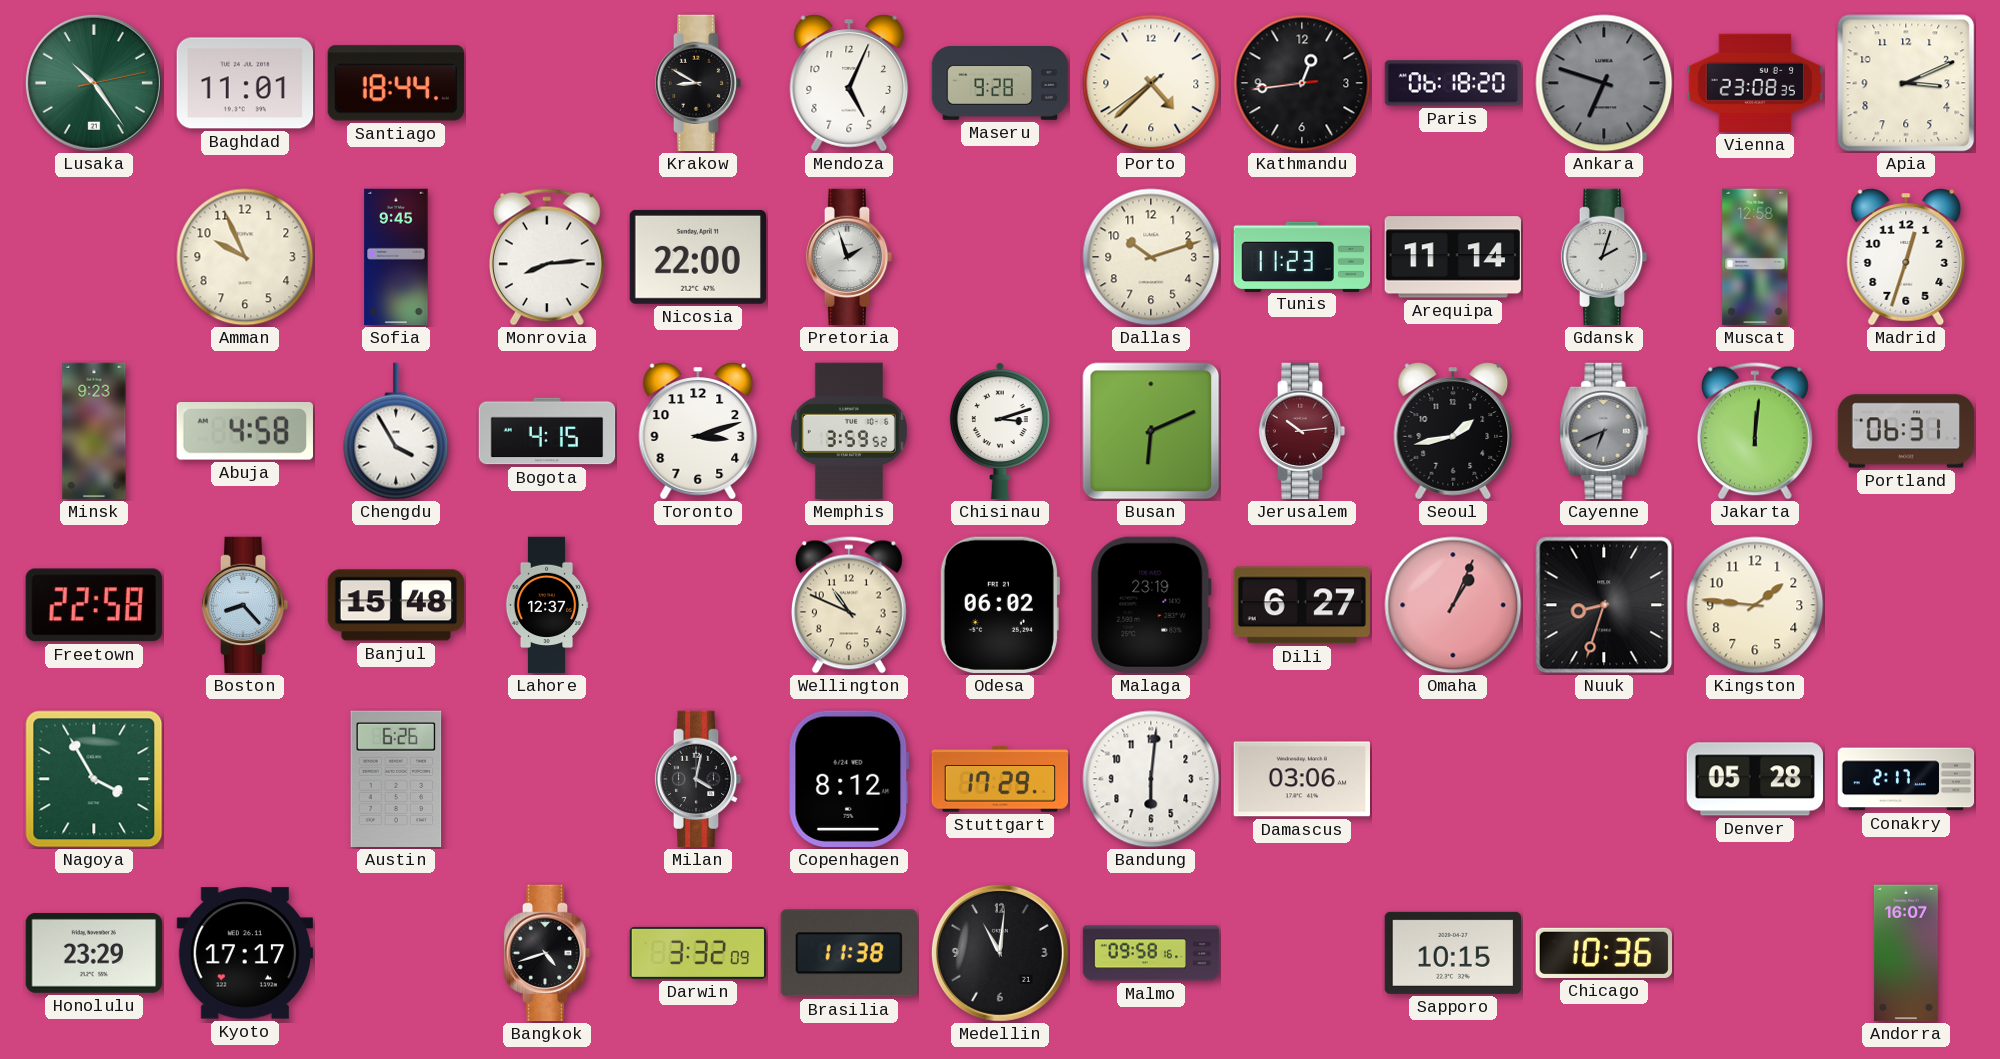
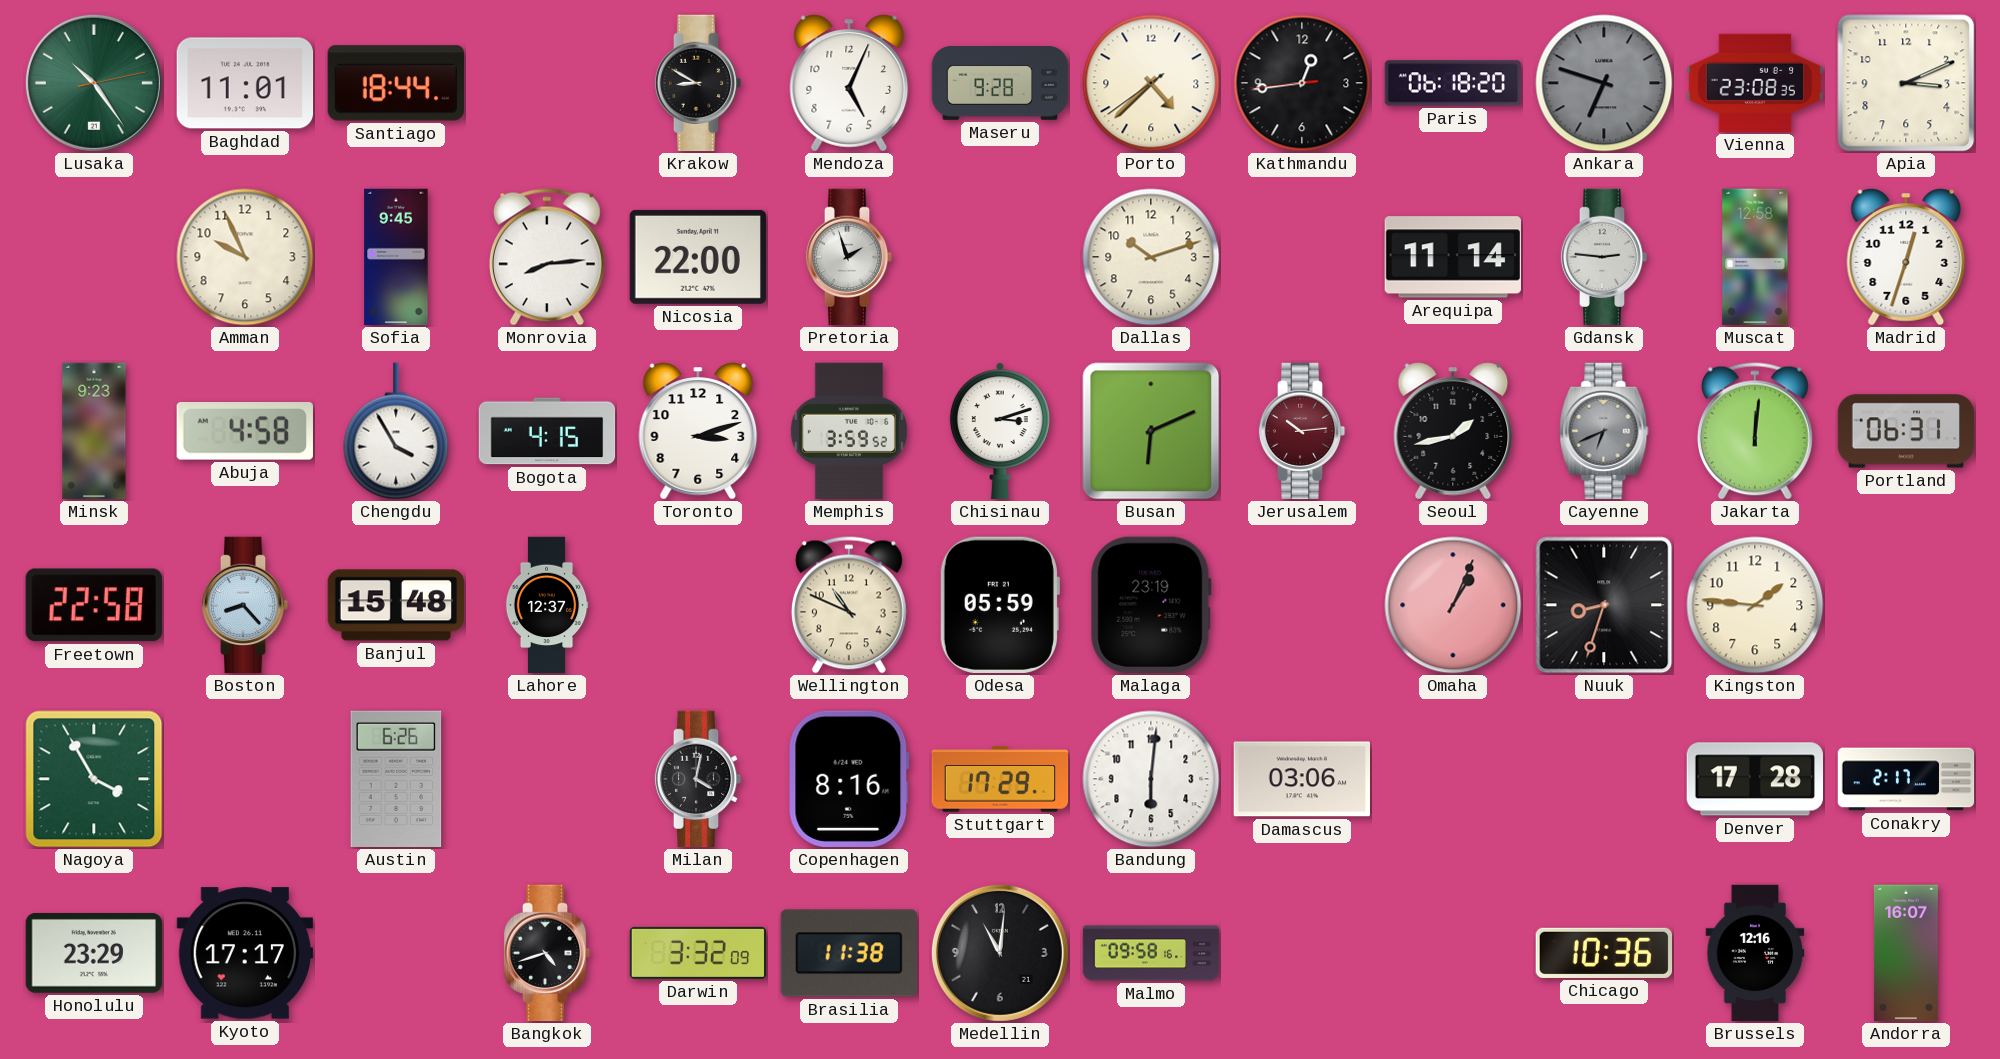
Tunis: 11:23 -> none (1302, 256)
Gdansk: 2:03 -> 2:46 (1604, 257)
Odesa: 06:02 -> 05:59 (999, 605)
Dili: 6:27 -> none (1301, 605)
Copenhagen: 8:12 -> 8:16 (849, 779)
Denver: 05:28 -> 17:28 (1754, 779)
Sapporo: 10:15 -> none (1452, 953)
Brussels: none -> 12:16 (1755, 953)
